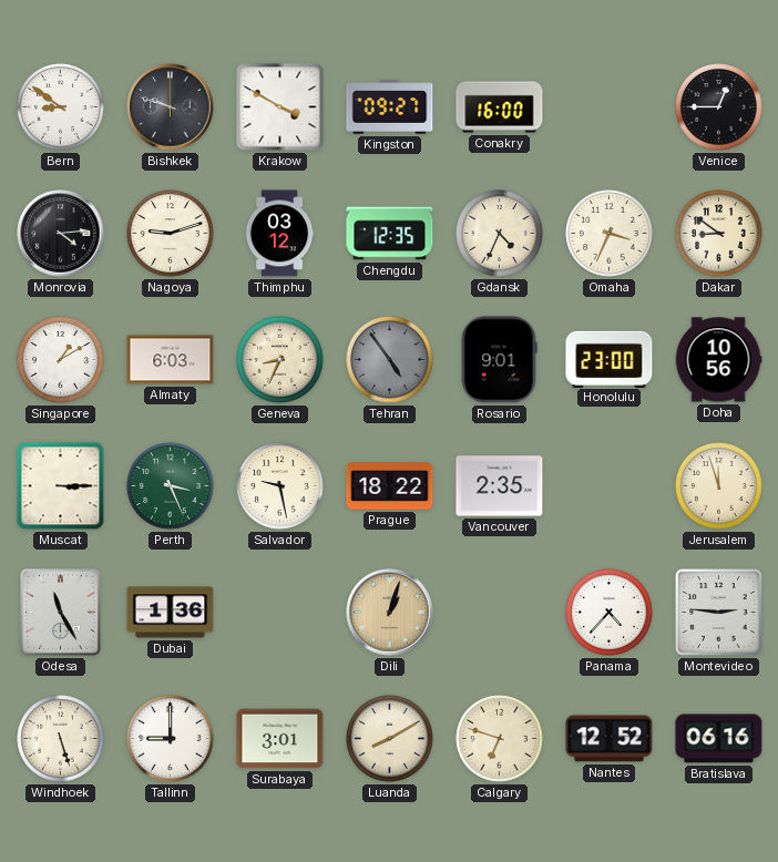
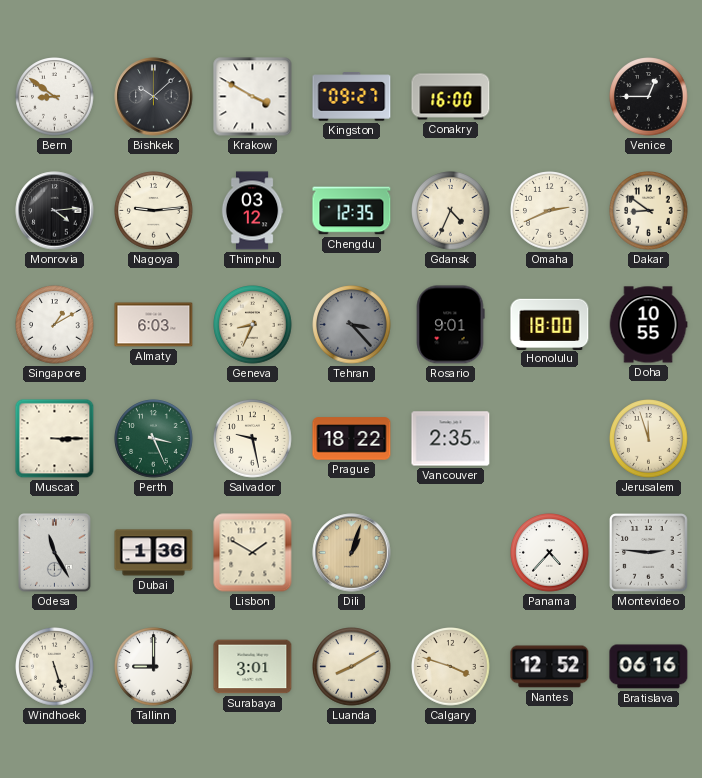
Bishkek: 9:48 -> 10:08 (154, 97)
Nagoya: 9:12 -> 9:14 (154, 211)
Omaha: 3:34 -> 2:41 (550, 211)
Tehran: 4:54 -> 3:23 (352, 325)
Honolulu: 23:00 -> 18:00 (550, 324)
Doha: 10:56 -> 10:55 (648, 325)
Lisbon: none -> 1:50 (253, 553)
Calgary: 6:48 -> 3:48 (451, 667)
